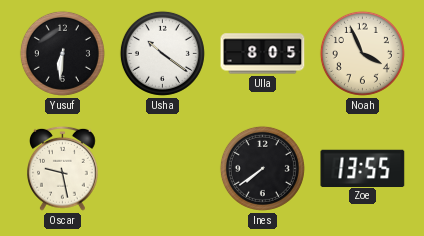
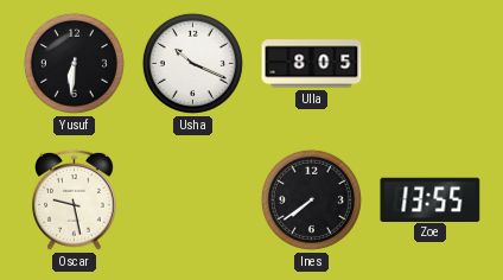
Usha: 10:21 -> 10:19 (192, 63)
Noah: 3:56 -> none (362, 53)
